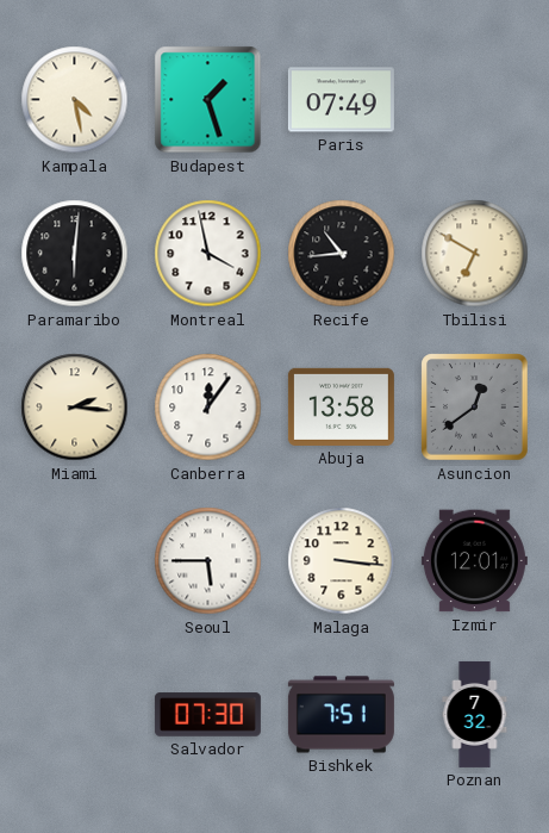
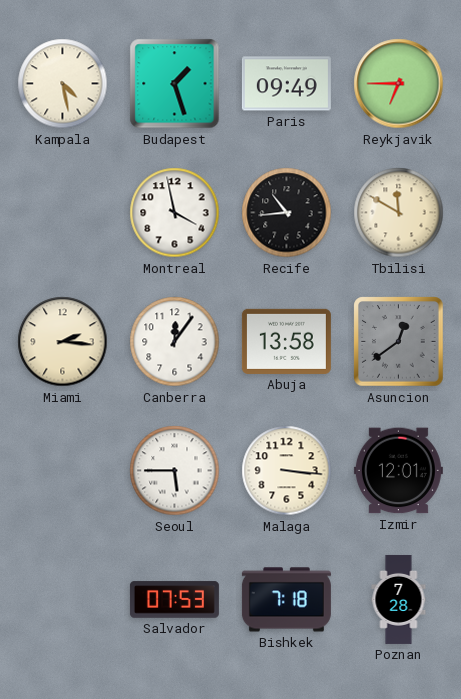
Paris: 07:49 -> 09:49 (286, 84)
Reykjavik: none -> 6:45 (399, 84)
Paramaribo: 6:01 -> none (75, 254)
Tbilisi: 6:50 -> 11:50 (399, 213)
Salvador: 07:30 -> 07:53 (174, 600)
Bishkek: 7:51 -> 7:18 (286, 600)
Poznan: 7:32 -> 7:28 (399, 599)
